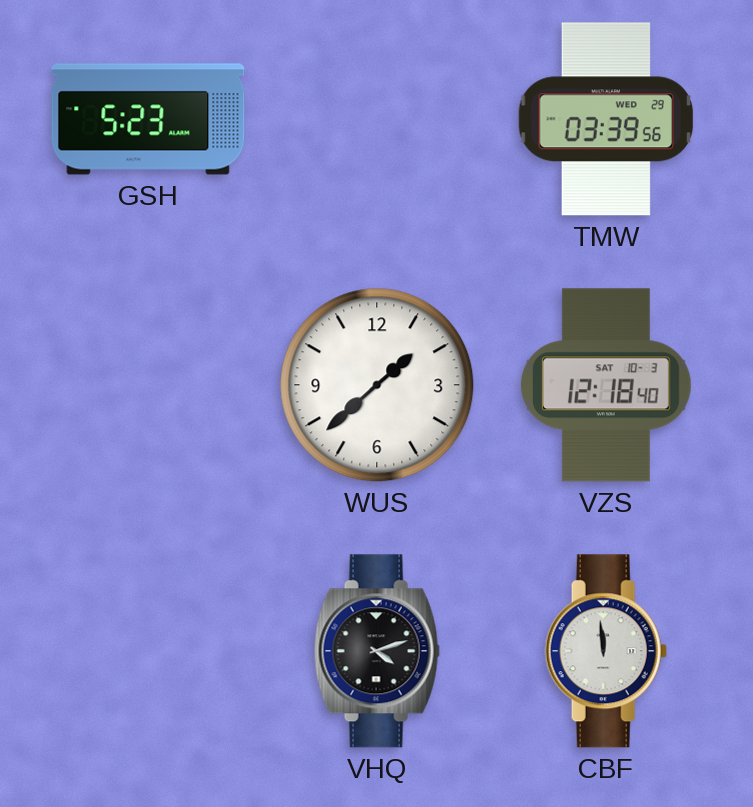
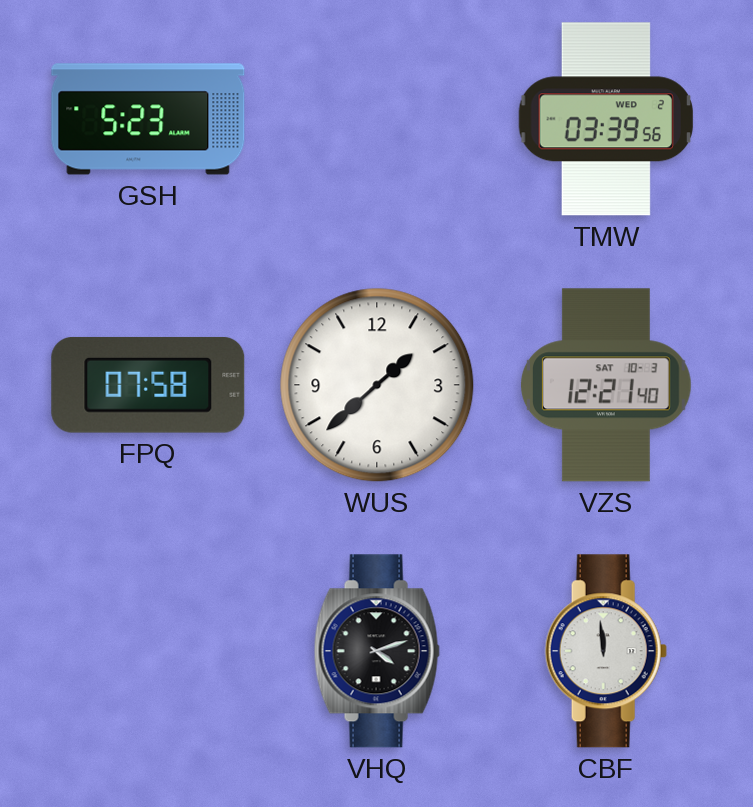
TMW date: WED 29 -> WED 2 (606, 119)
FPQ: none -> 07:58 (148, 385)
VZS: 12:18 -> 12:21 (606, 385)
